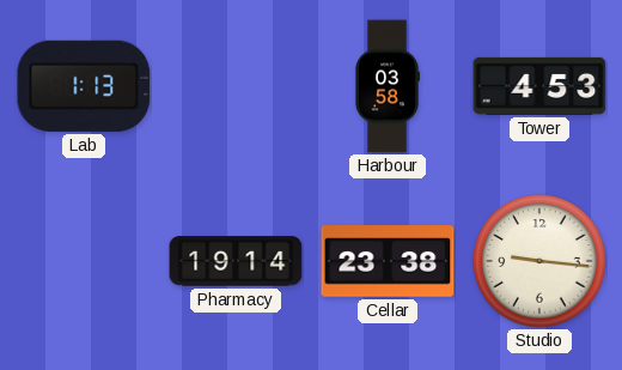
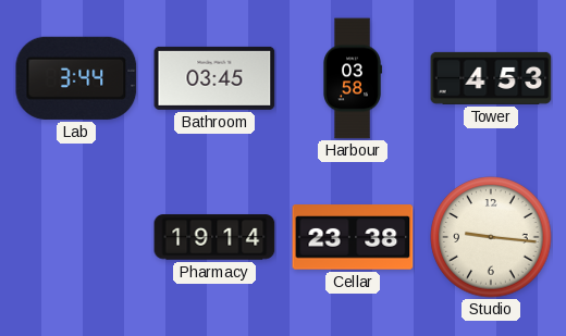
Lab: 1:13 -> 3:44 (76, 78)
Bathroom: none -> 03:45 (214, 78)
